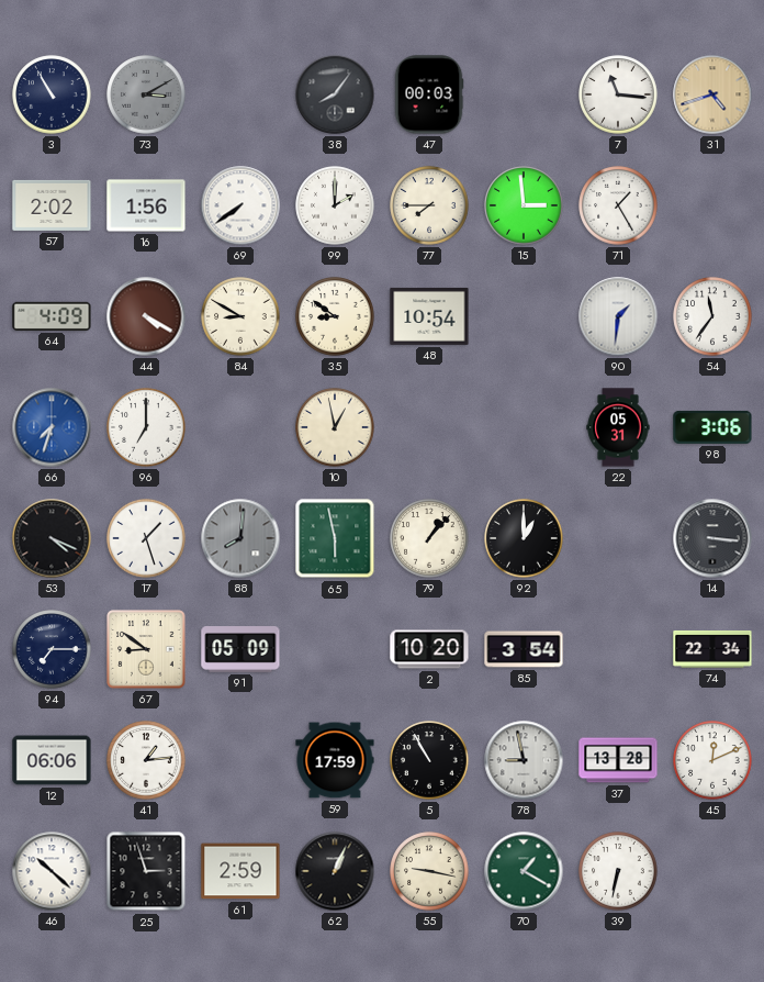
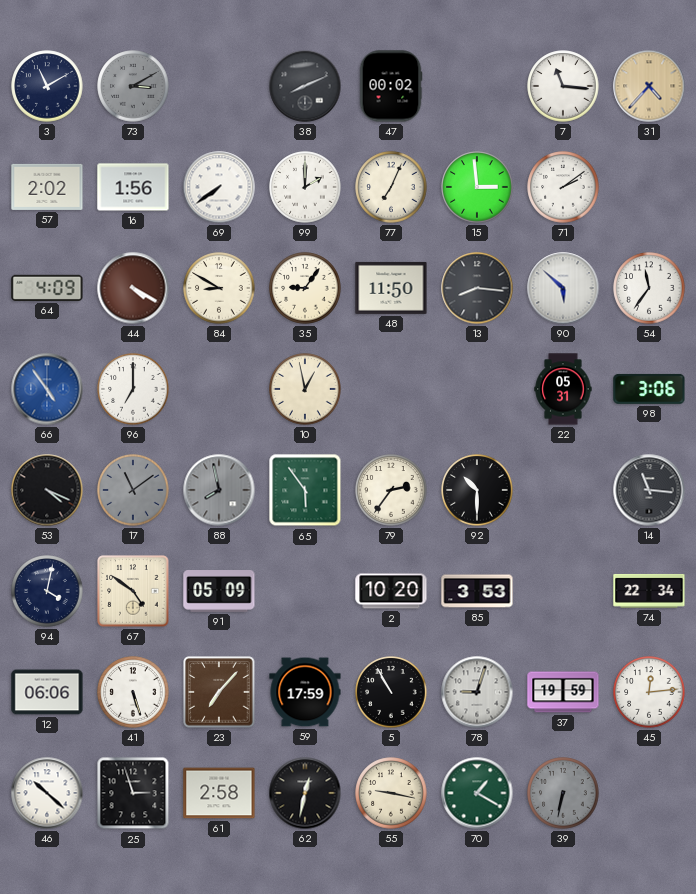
3: 10:55 -> 11:10 (47, 86)
38: 8:06 -> 8:11 (305, 86)
47: 00:03 -> 00:02 (391, 86)
31: 4:42 -> 4:37 (649, 86)
77: 7:45 -> 7:04 (391, 187)
71: 1:25 -> 2:09 (563, 187)
35: 8:51 -> 9:06 (305, 288)
48: 10:54 -> 11:50 (391, 288)
13: none -> 8:16 (477, 288)
90: 1:31 -> 5:52 (563, 288)
66: 7:33 -> 4:54 (47, 389)
17: 1:27 -> 11:09 (133, 490)
17 dial: white -> grey (133, 490)
88: 8:01 -> 7:58 (219, 490)
65: 5:58 -> 5:54 (305, 490)
79: 1:07 -> 2:36 (391, 490)
92: 1:00 -> 10:30 (477, 490)
14: 3:16 -> 11:16 (649, 490)
94: 7:15 -> 4:02 (47, 591)
67: 8:51 -> 4:51 (133, 591)
85: 3:54 -> 3:53 (477, 591)
41: 1:14 -> 5:27 (133, 692)
23: none -> 7:07 (219, 692)
78: 8:58 -> 9:03 (477, 692)
37: 13:28 -> 19:59 (563, 692)
45: 12:11 -> 12:14 (649, 692)
61: 2:59 -> 2:58 (219, 793)
62: 1:04 -> 12:32 (305, 793)
39 dial: white -> grey (563, 793)
